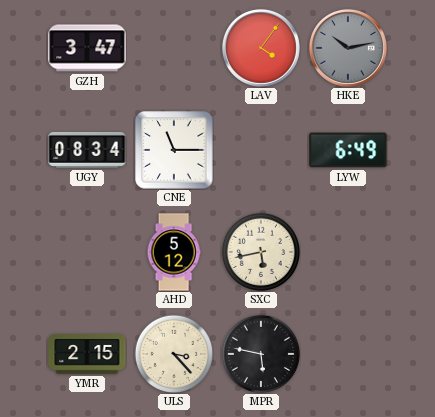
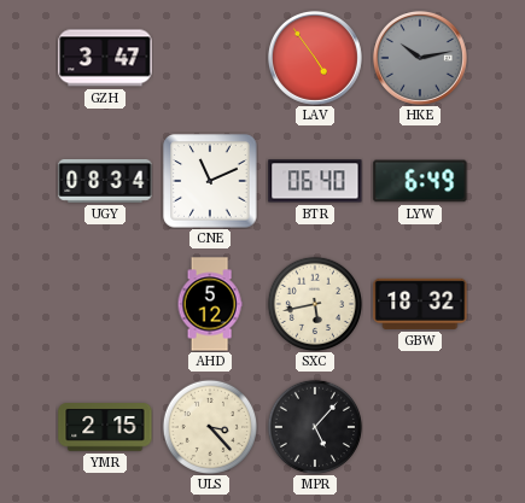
LAV: 4:06 -> 4:54 (315, 58)
CNE: 11:15 -> 11:11 (210, 181)
BTR: none -> 06:40 (315, 181)
GBW: none -> 18:32 (420, 304)
MPR: 5:47 -> 5:07 (314, 426)
